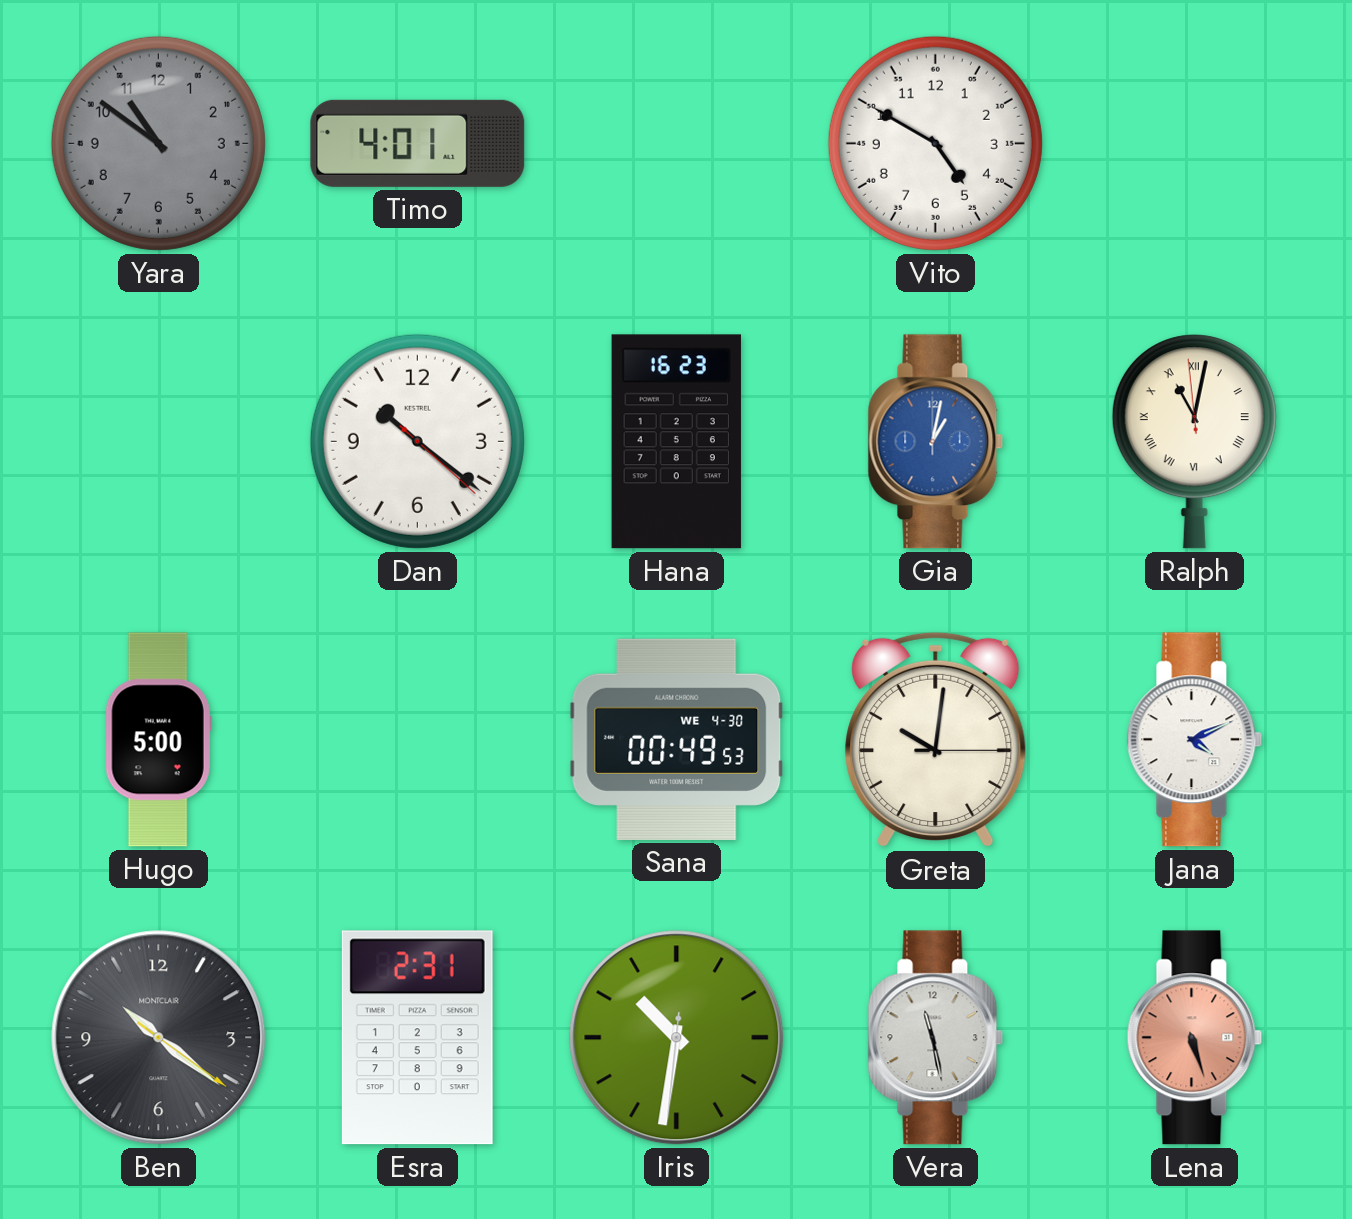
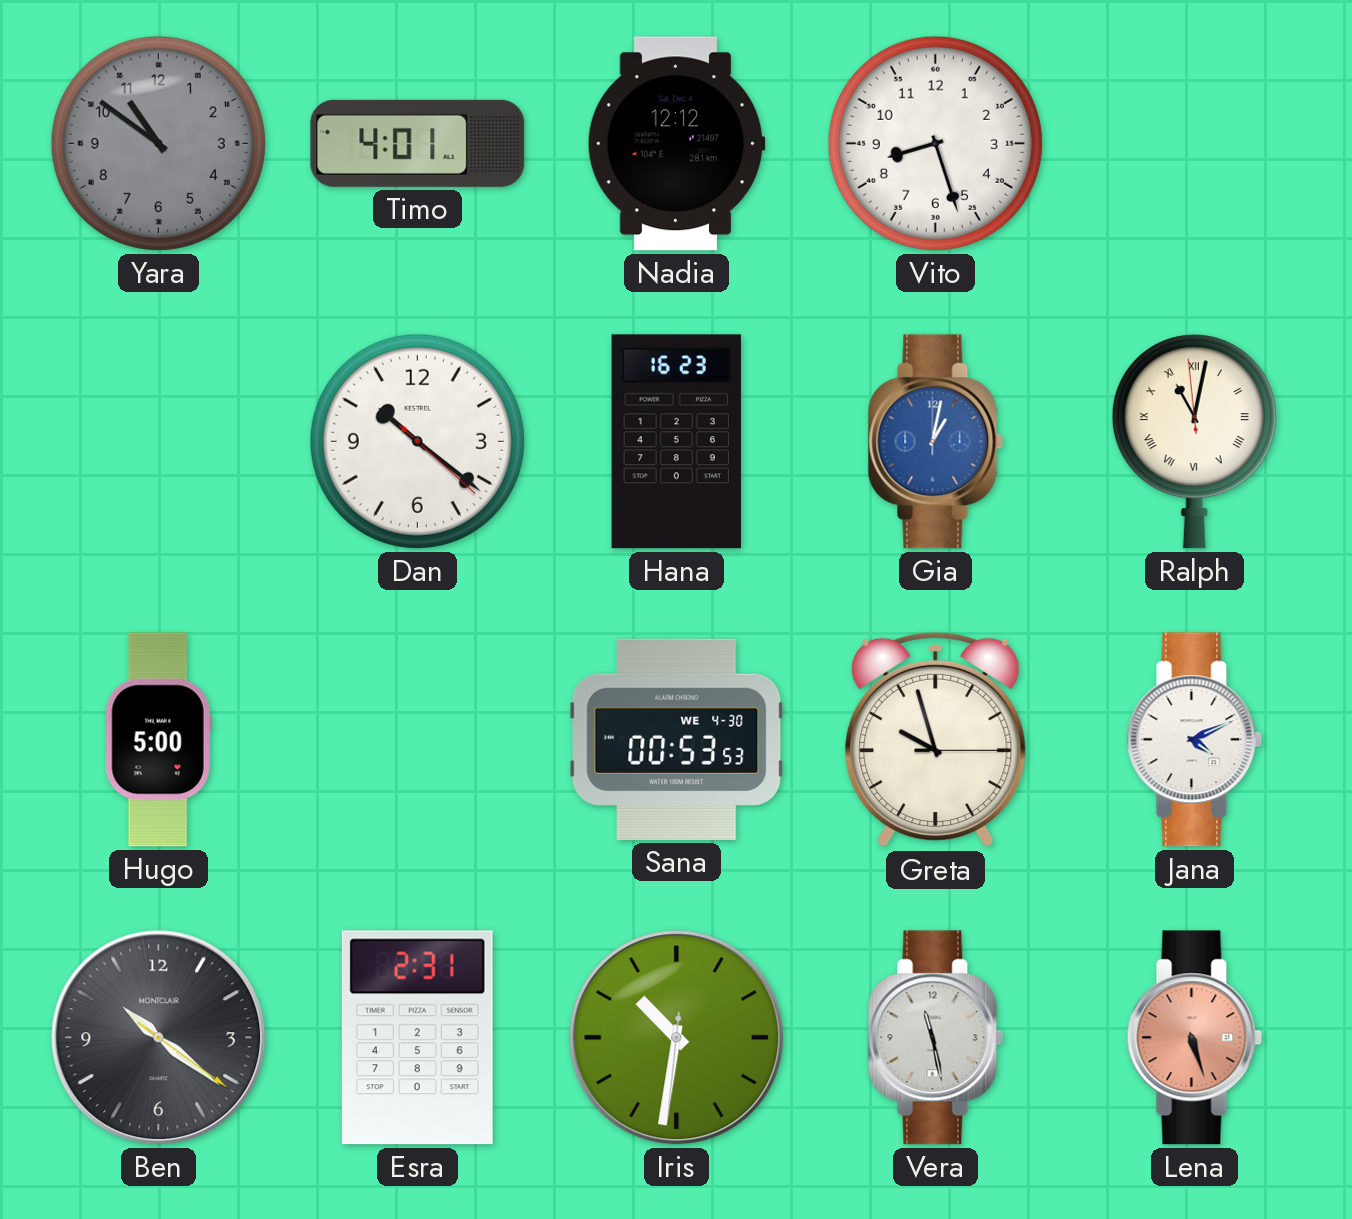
Nadia: none -> 12:12 (676, 144)
Vito: 4:50 -> 8:27 (935, 143)
Sana: 00:49 -> 00:53 (677, 739)
Greta: 10:01 -> 9:57 (936, 740)
